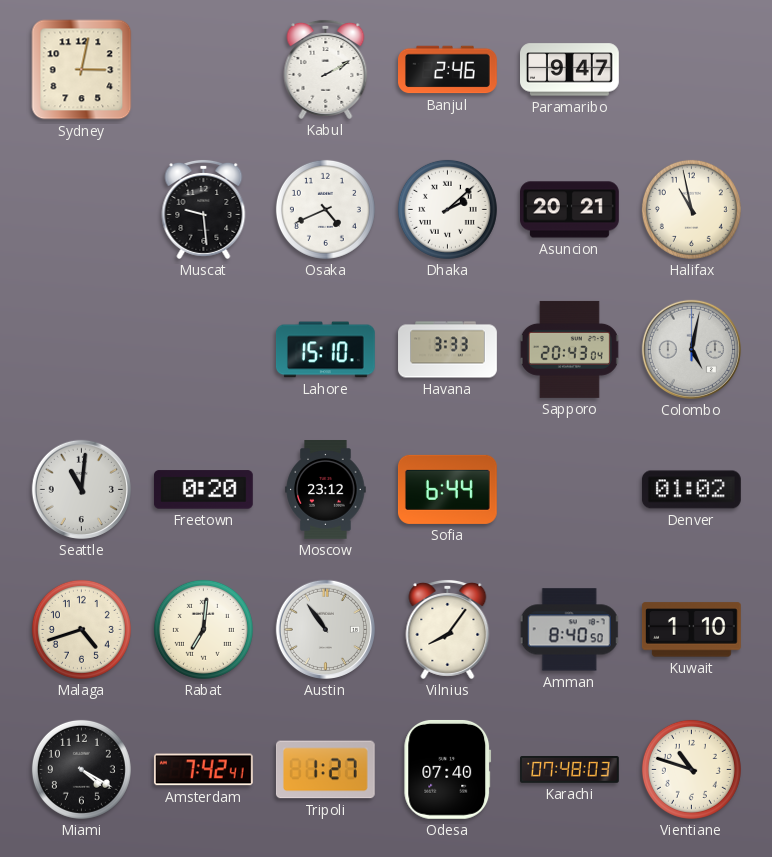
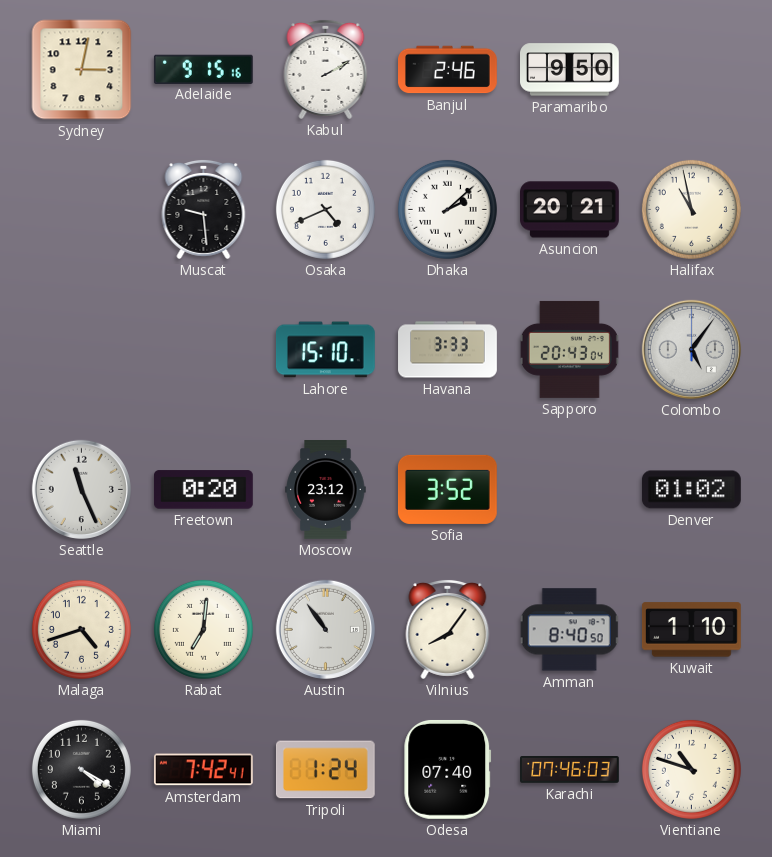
Adelaide: none -> 9:15 (203, 69)
Paramaribo: 9:47 -> 9:50 (570, 70)
Colombo: 5:02 -> 5:06 (691, 349)
Seattle: 11:01 -> 11:26 (81, 489)
Sofia: 6:44 -> 3:52 (447, 489)
Tripoli: 1:27 -> 1:24 (325, 770)
Karachi: 07:48 -> 07:46 (570, 770)
